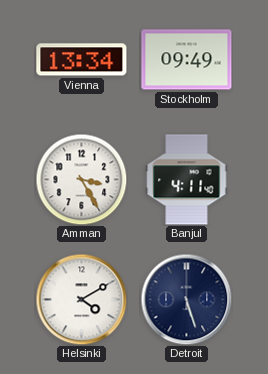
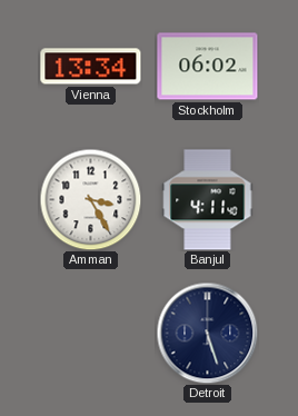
Stockholm: 09:49 -> 06:02 (208, 67)
Helsinki: 4:10 -> none (81, 299)
